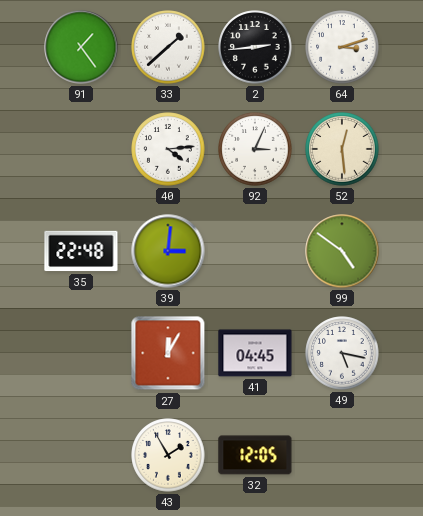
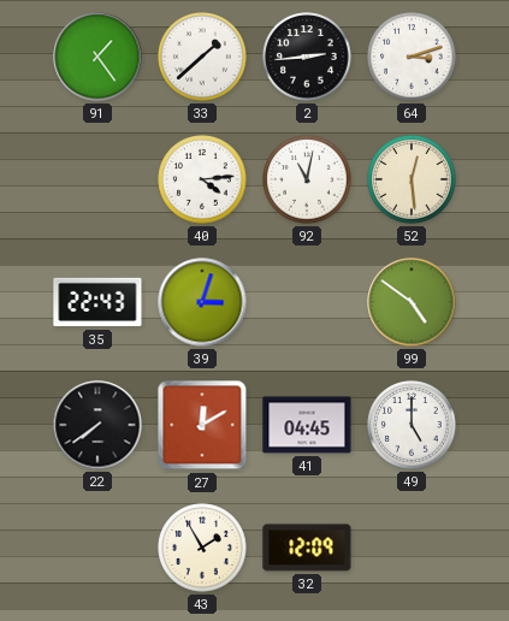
92: 3:04 -> 11:02 (307, 179)
35: 22:48 -> 22:43 (97, 302)
39: 3:01 -> 3:03 (202, 302)
22: none -> 7:39 (97, 425)
27: 12:05 -> 12:10 (202, 425)
49: 5:17 -> 5:00 (412, 425)
32: 12:05 -> 12:09 (307, 548)
